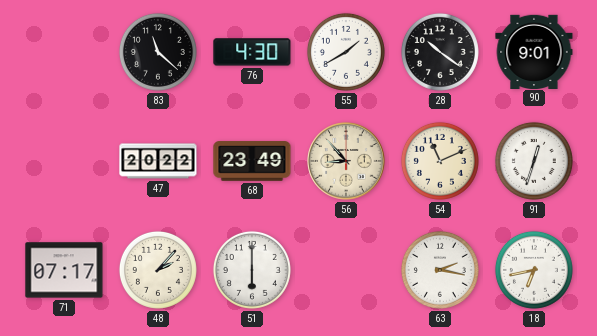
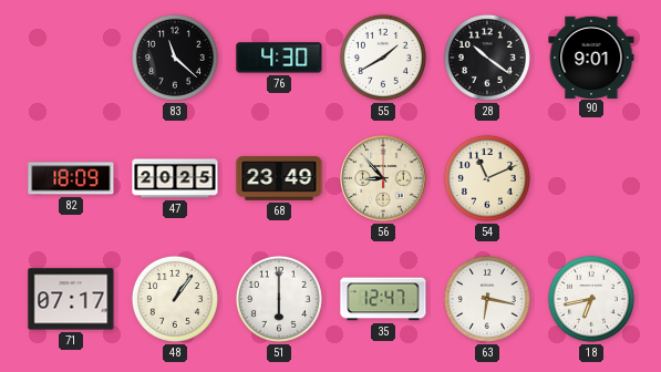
82: none -> 18:09 (71, 178)
47: 20:22 -> 20:25 (175, 178)
91: 12:33 -> none (534, 161)
48: 2:07 -> 1:06 (175, 299)
35: none -> 12:47 (383, 299)
63: 2:17 -> 6:17 (487, 299)
